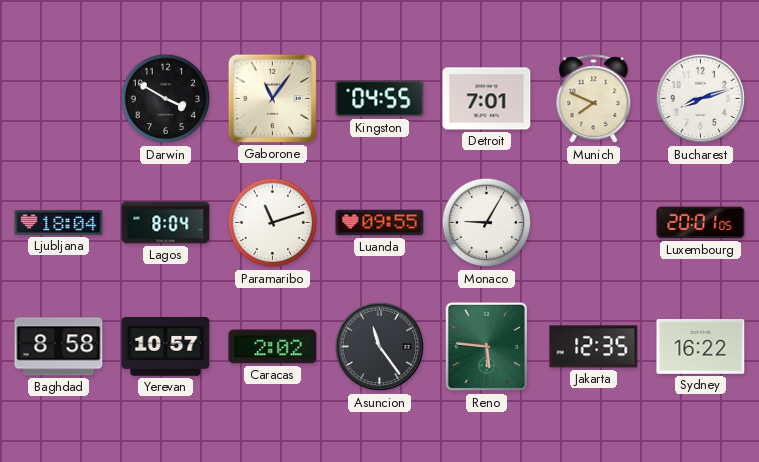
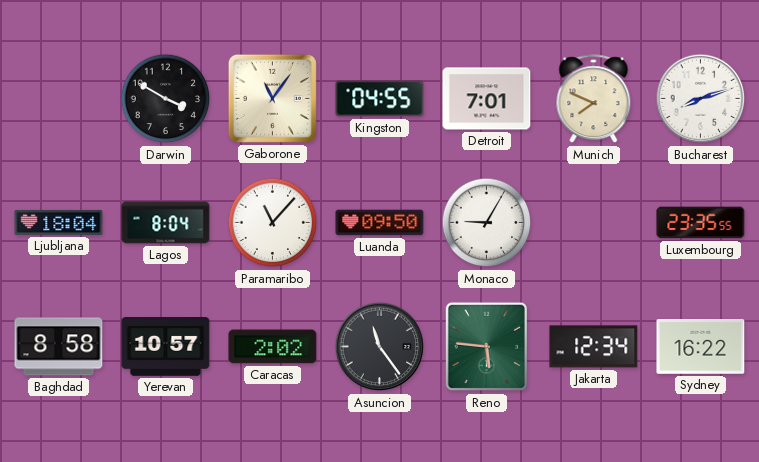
Paramaribo: 11:12 -> 11:07 (273, 223)
Luanda: 09:55 -> 09:50 (380, 223)
Luxembourg: 20:01 -> 23:35 (701, 223)
Jakarta: 12:35 -> 12:34 (594, 347)
